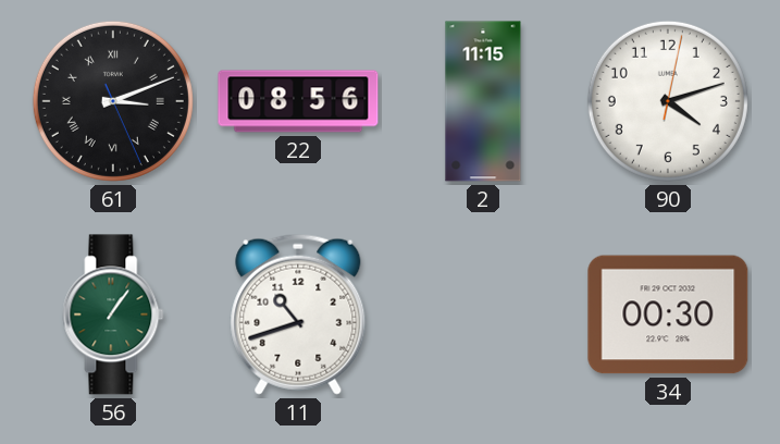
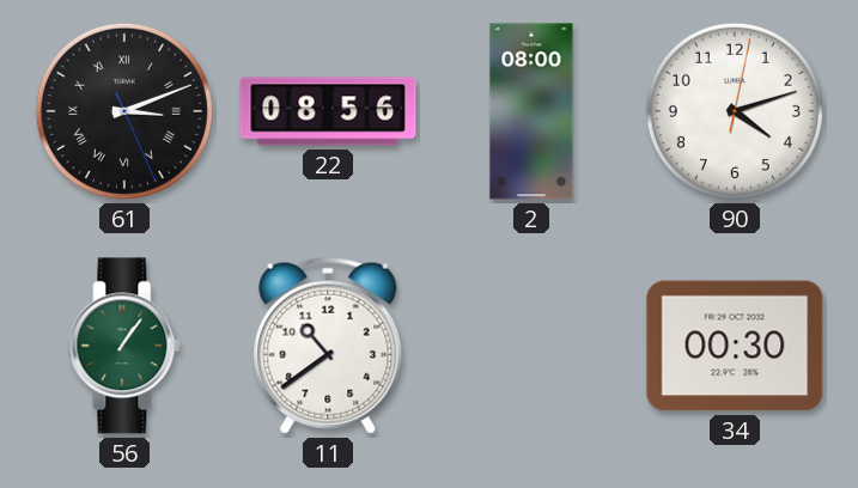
2: 11:15 -> 08:00 (531, 111)
11: 10:42 -> 10:39 (328, 346)
